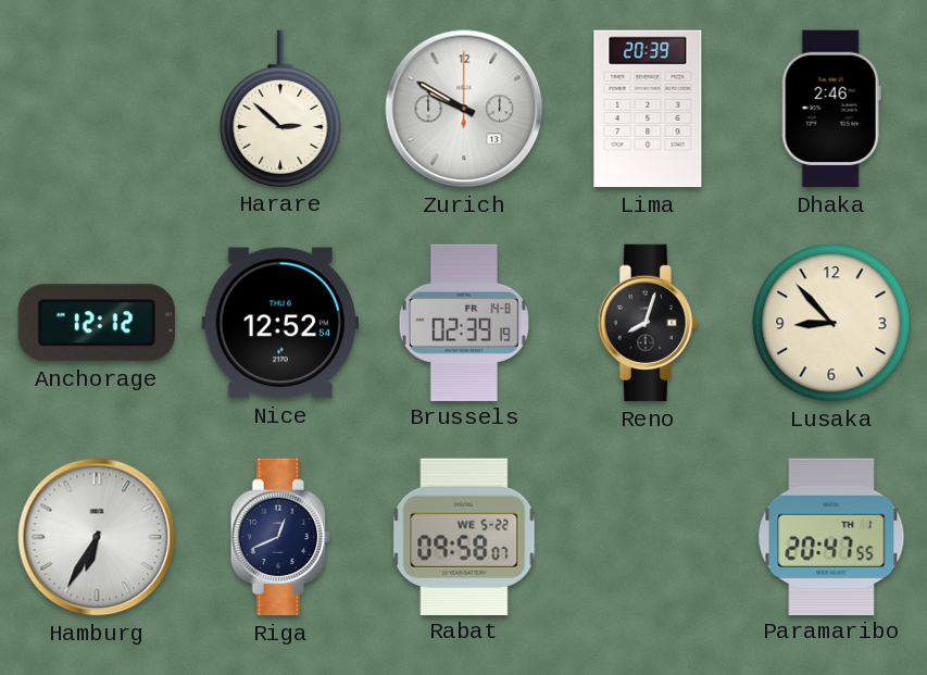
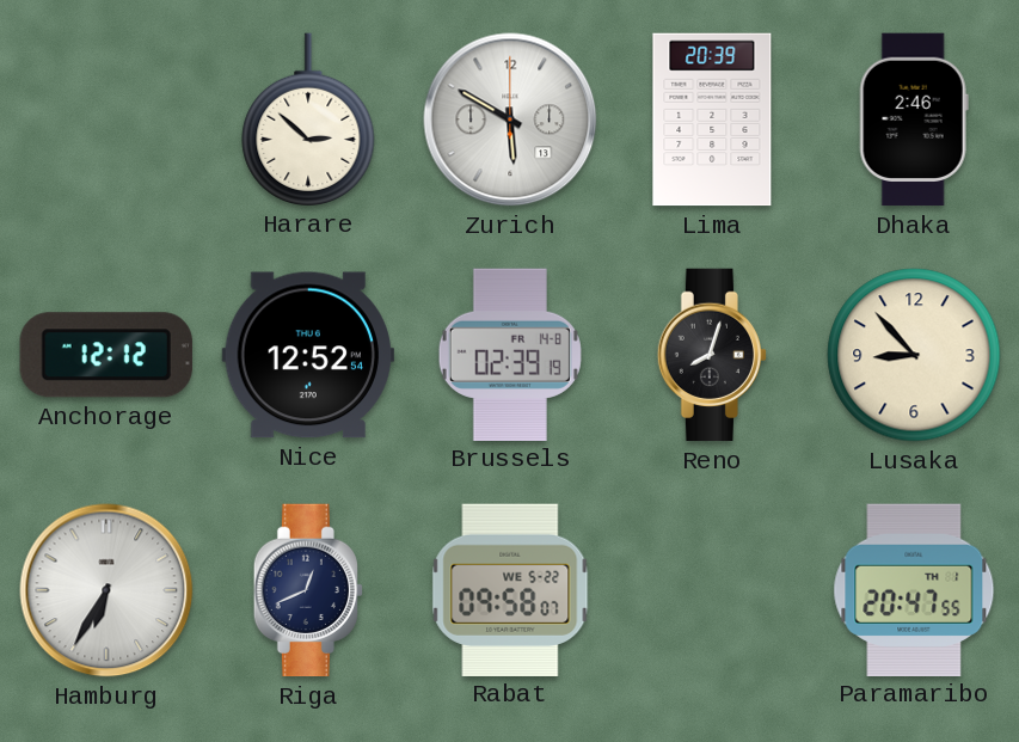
Zurich: 9:50 -> 5:50 (510, 119)
